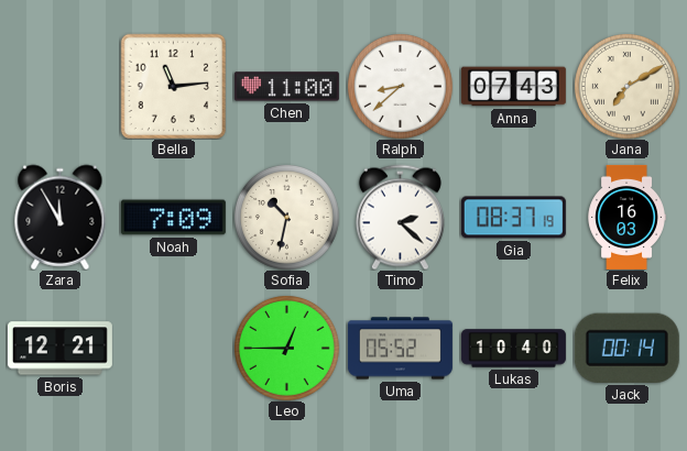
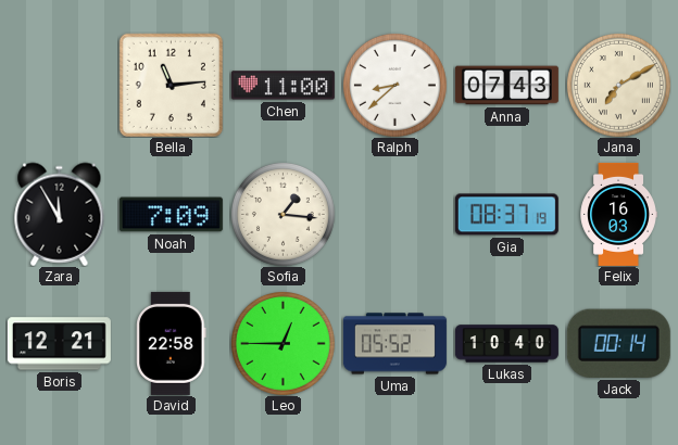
Sofia: 10:32 -> 1:16 (282, 214)
Timo: 2:22 -> none (400, 217)
David: none -> 22:58 (172, 343)
